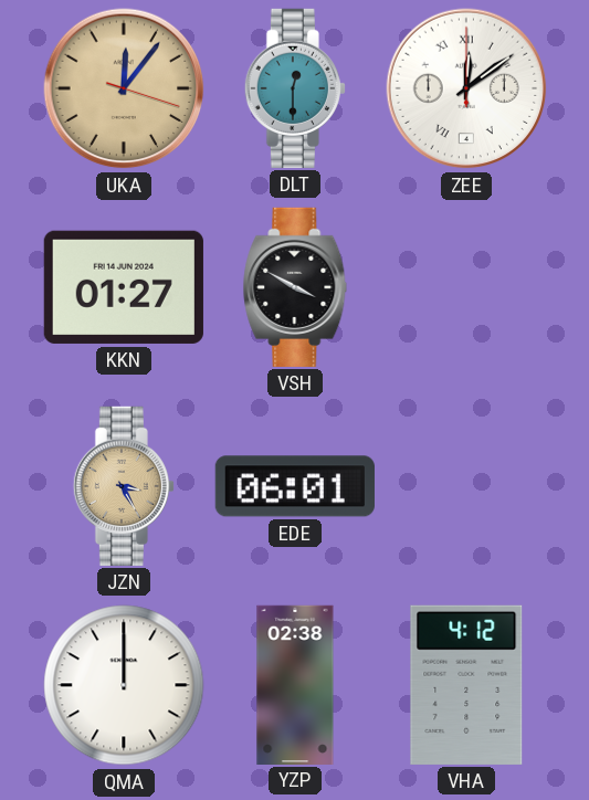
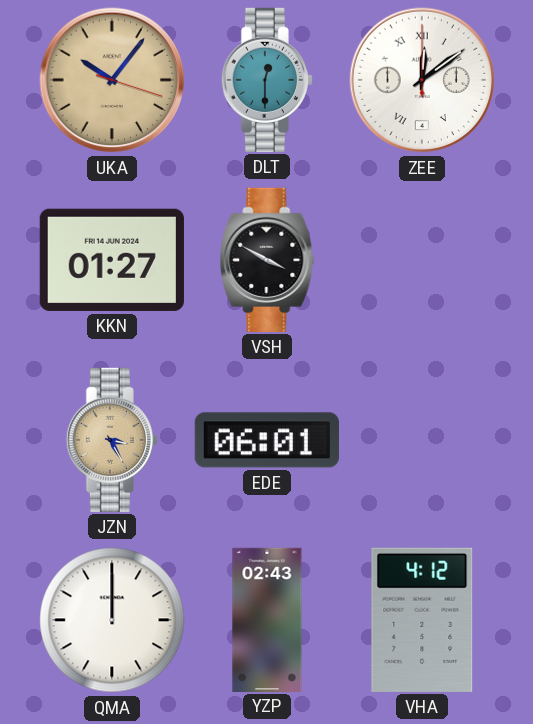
UKA: 12:06 -> 10:06 (112, 80)
YZP: 02:38 -> 02:43 (267, 619)
